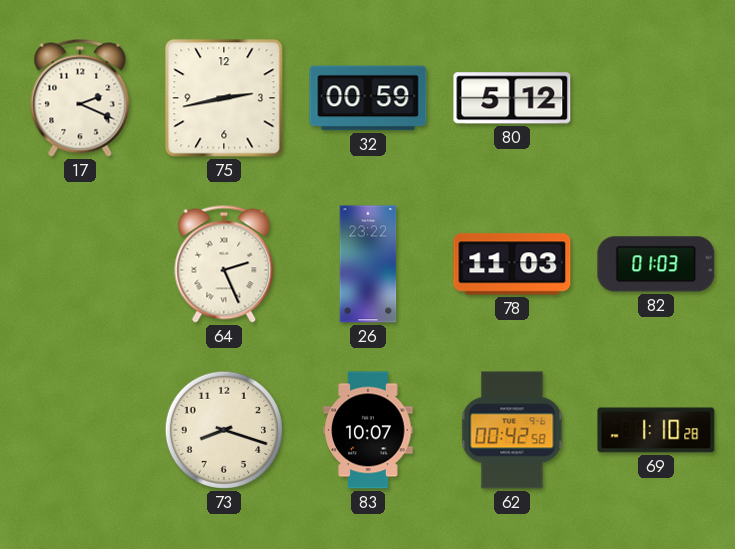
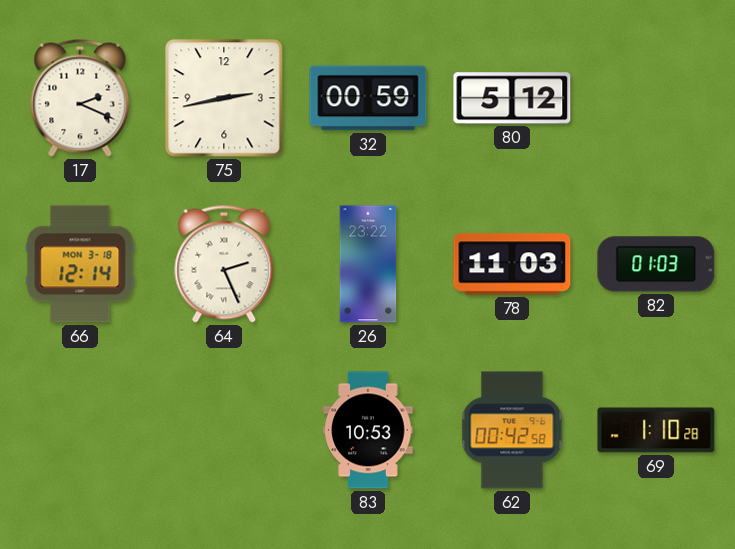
66: none -> 12:14 (80, 264)
73: 8:18 -> none (224, 430)
83: 10:07 -> 10:53 (368, 430)
